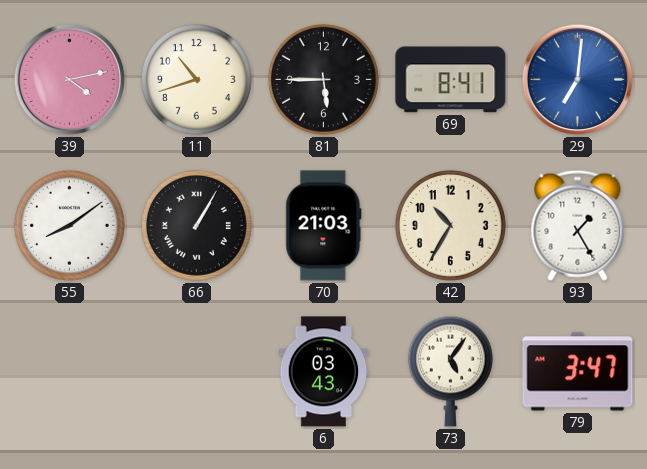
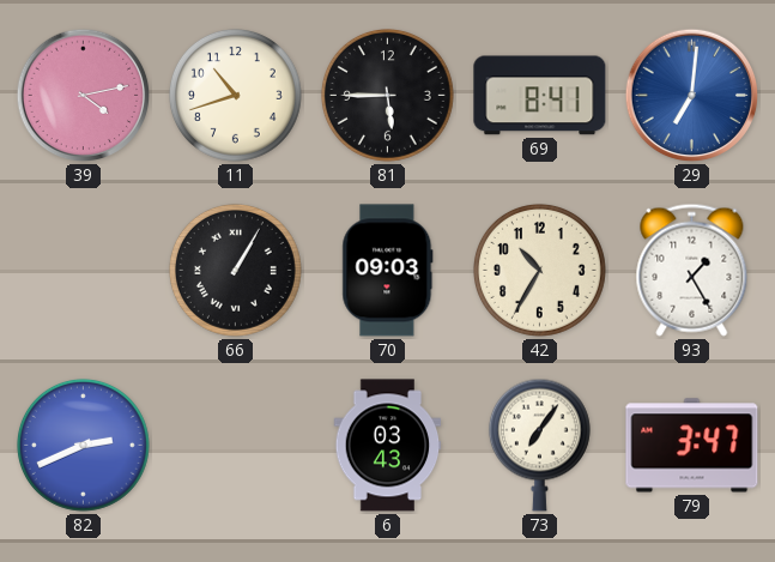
55: 8:09 -> none (69, 225)
70: 21:03 -> 09:03 (388, 271)
82: none -> 2:41 (83, 445)
73: 5:06 -> 7:06 (539, 445)
